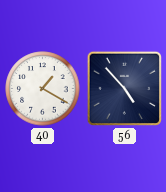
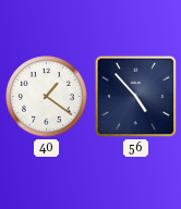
40: 1:20 -> 1:21 (47, 97)
